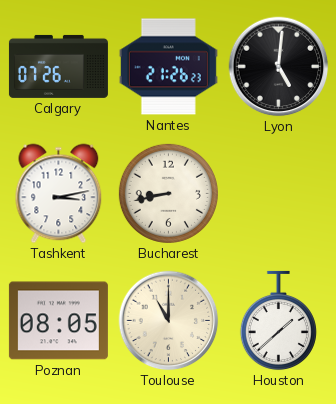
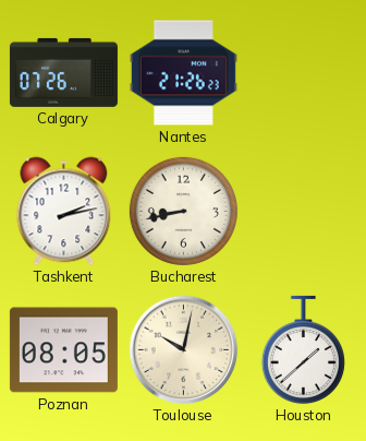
Lyon: 5:01 -> none (279, 67)
Tashkent: 3:13 -> 2:13 (64, 212)
Toulouse: 11:00 -> 10:02 (184, 350)
